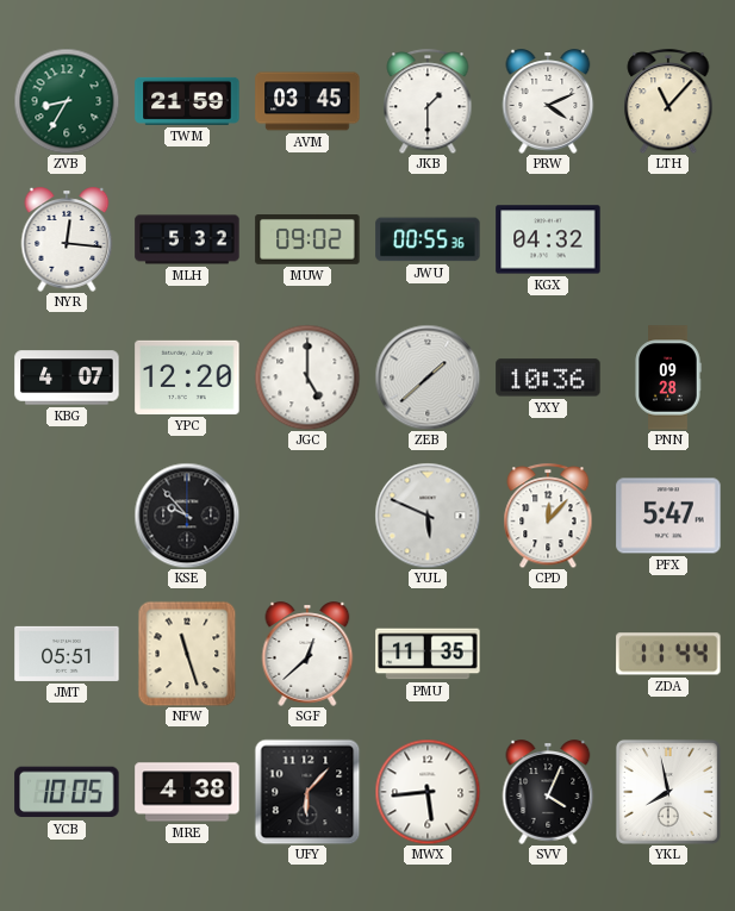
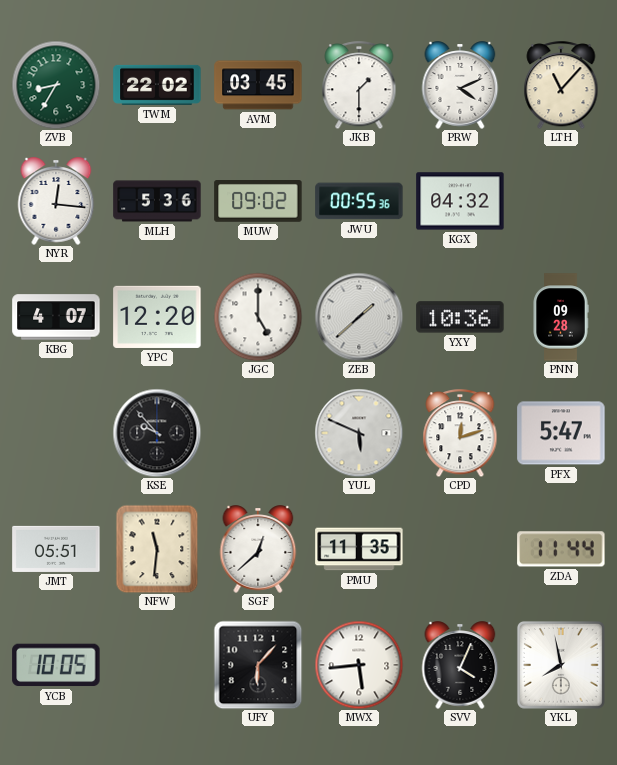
TWM: 21:59 -> 22:02 (157, 85)
MLH: 5:32 -> 5:36 (157, 201)
CPD: 12:07 -> 12:12 (460, 433)
NFW: 11:27 -> 11:31 (157, 549)
MRE: 4:38 -> none (187, 792)
